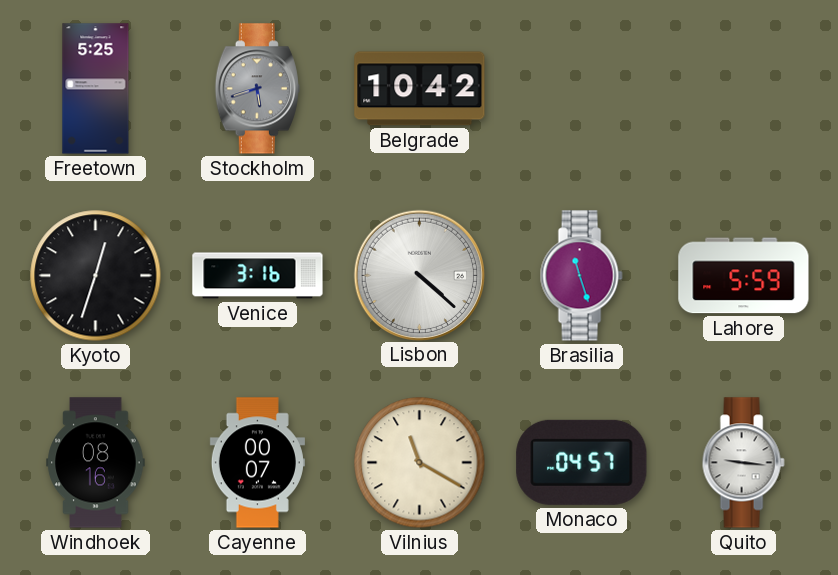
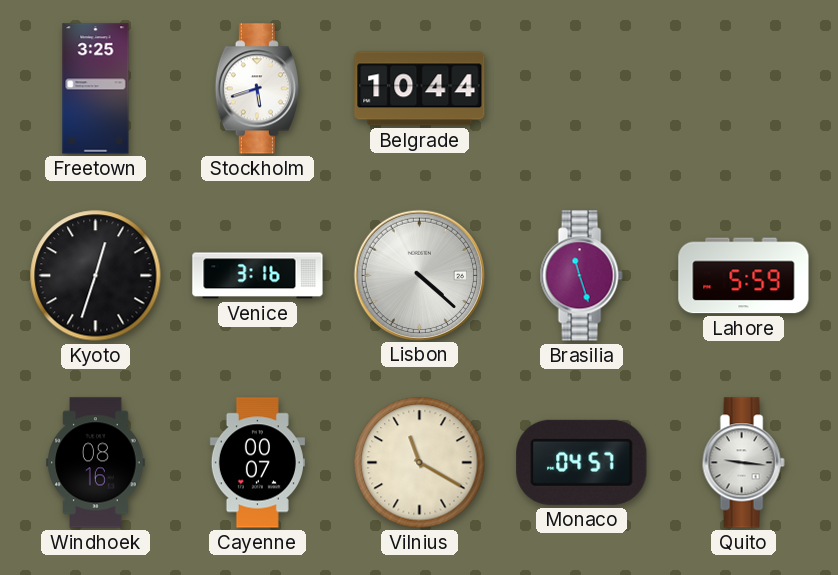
Freetown: 5:25 -> 3:25 (96, 89)
Stockholm dial: grey -> white (257, 89)
Belgrade: 10:42 -> 10:44 (420, 89)
